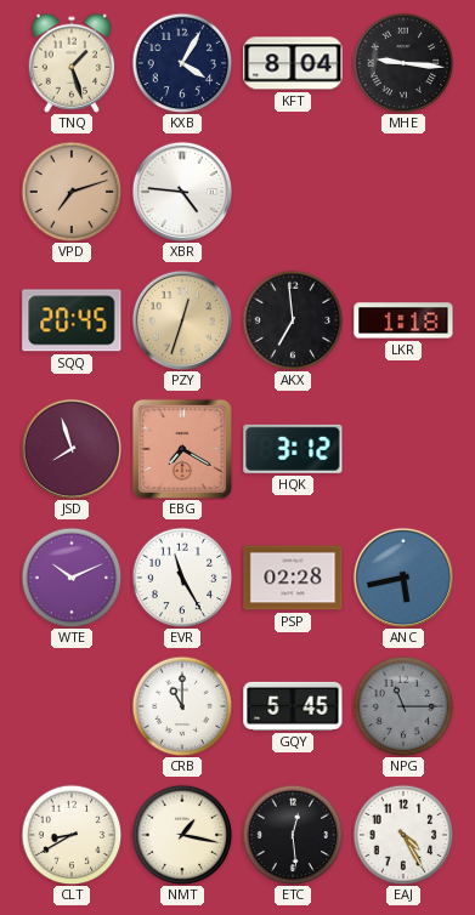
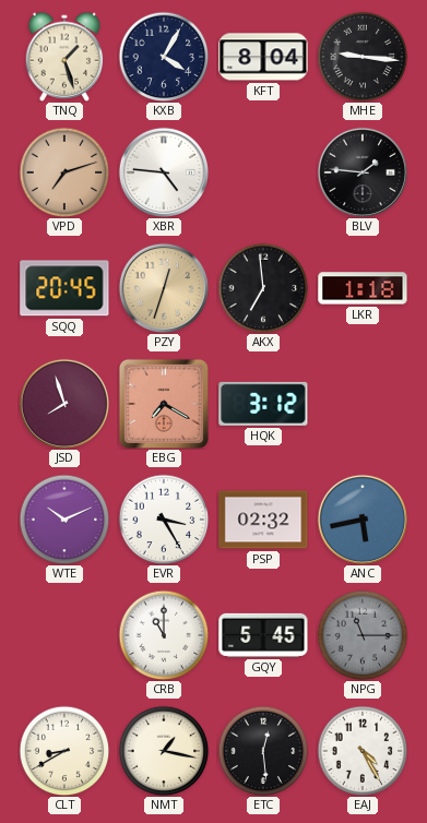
BLV: none -> 1:46 (361, 171)
EVR: 11:25 -> 3:25 (164, 520)
PSP: 02:28 -> 02:32 (263, 520)
